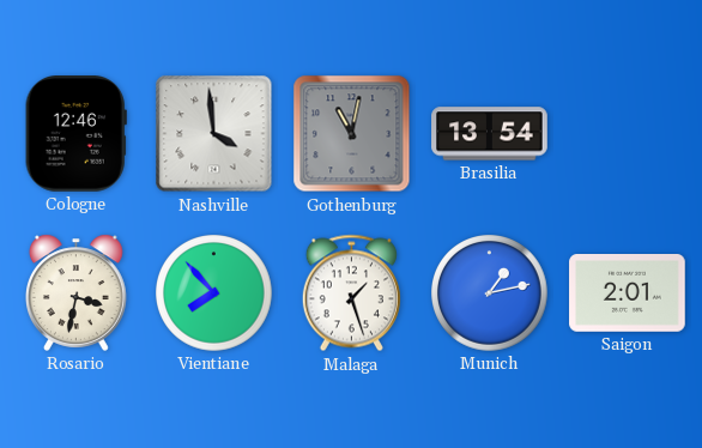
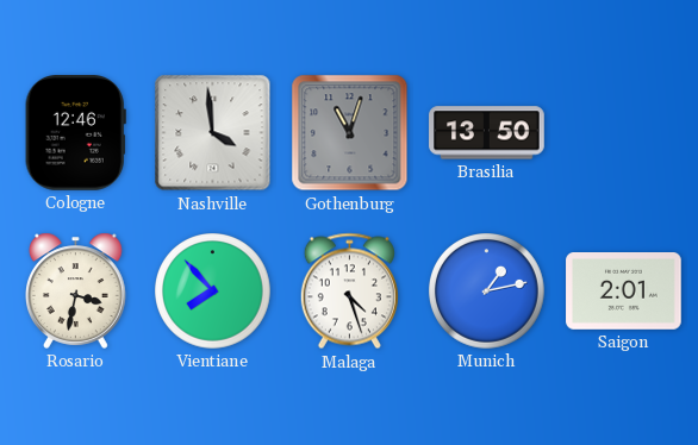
Gothenburg: 11:02 -> 11:03 (350, 133)
Brasilia: 13:54 -> 13:50 (487, 133)
Malaga: 1:27 -> 4:27 (349, 292)
